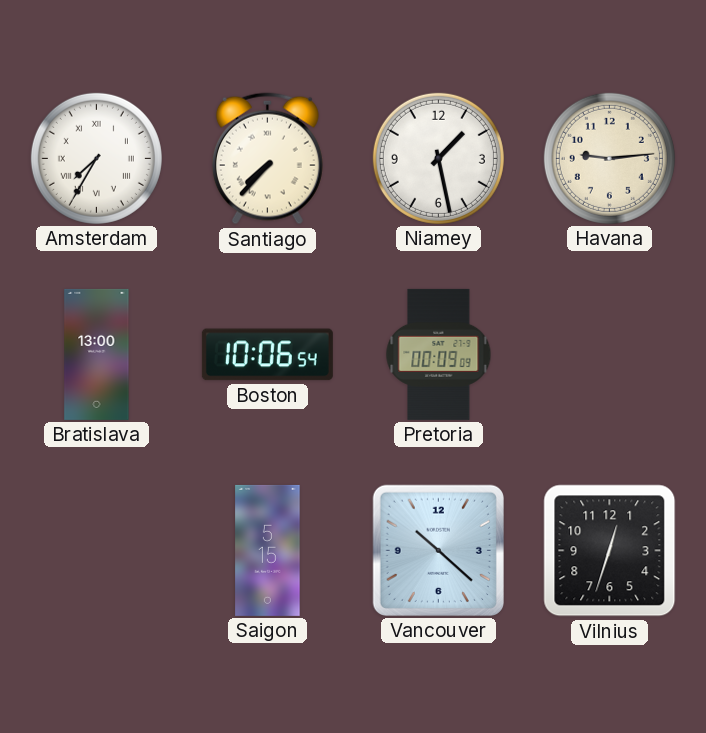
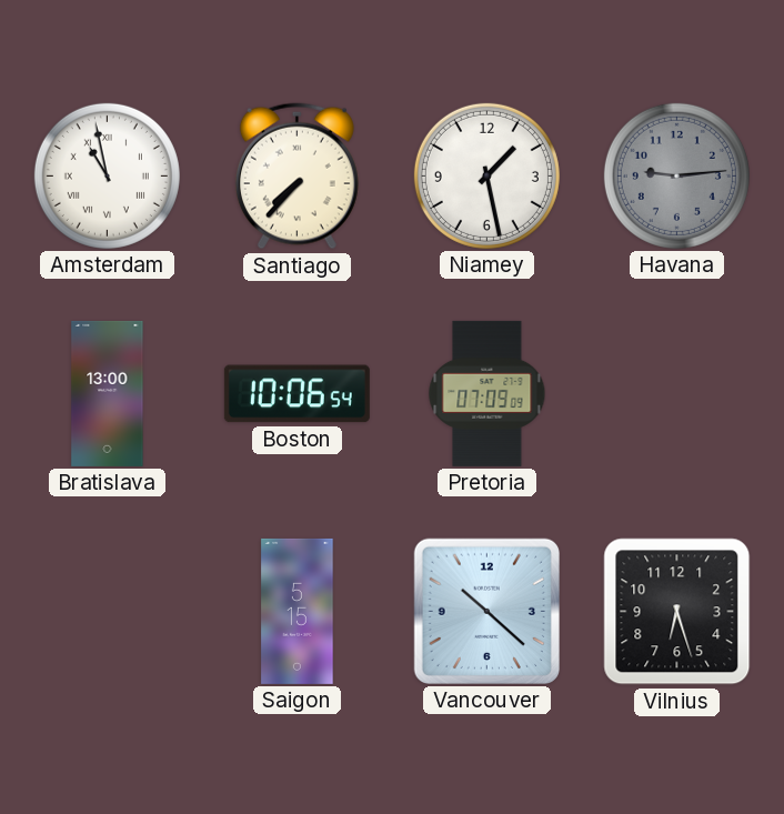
Amsterdam: 7:35 -> 10:58 (107, 175)
Havana dial: cream -> grey (676, 175)
Pretoria: 00:09 -> 07:09 (488, 393)
Vilnius: 12:33 -> 6:27 (677, 612)
